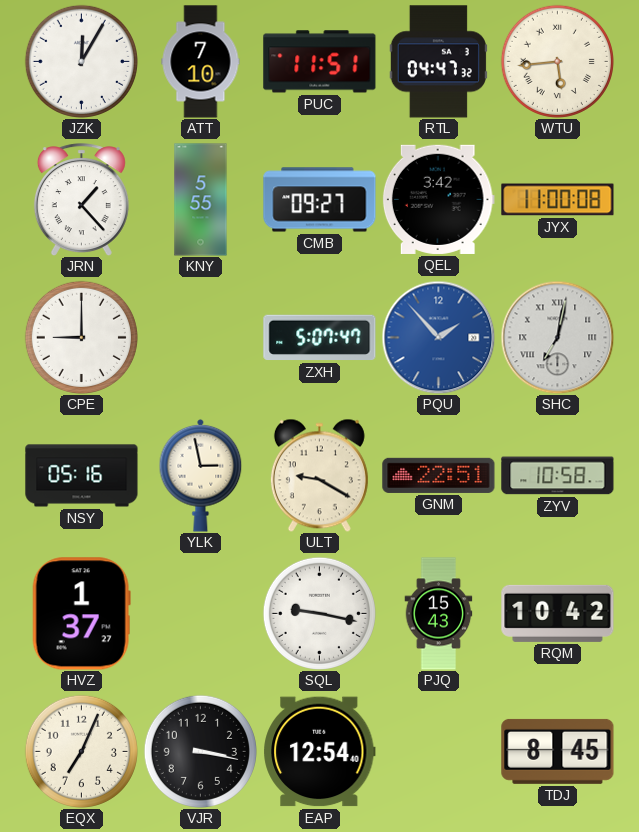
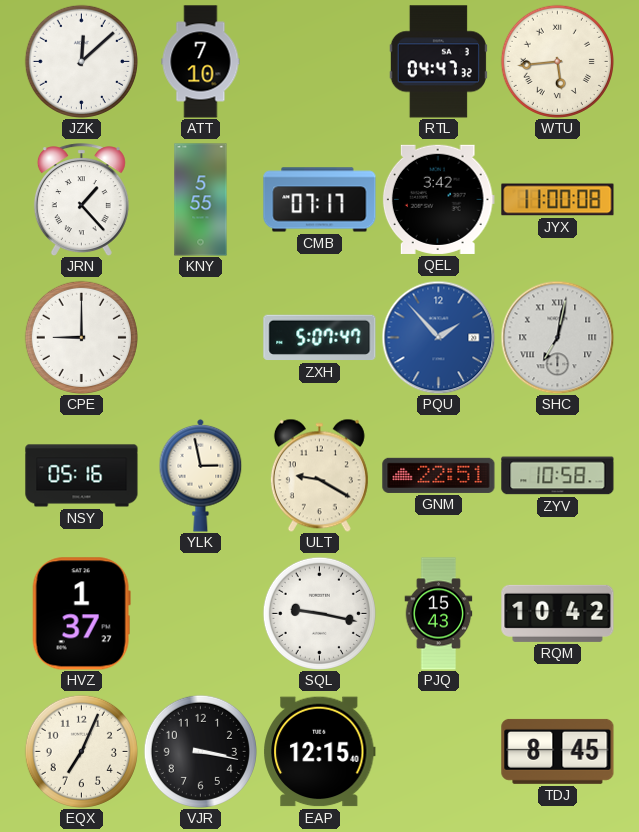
JZK: 12:05 -> 12:08 (81, 61)
PUC: 11:51 -> none (320, 62)
CMB: 09:27 -> 07:17 (320, 200)
EAP: 12:54 -> 12:15 (320, 752)
